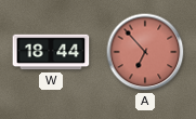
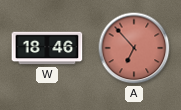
W: 18:44 -> 18:46 (47, 48)
